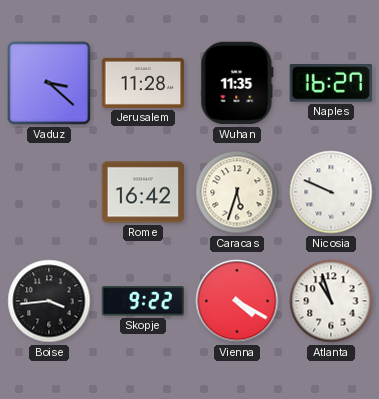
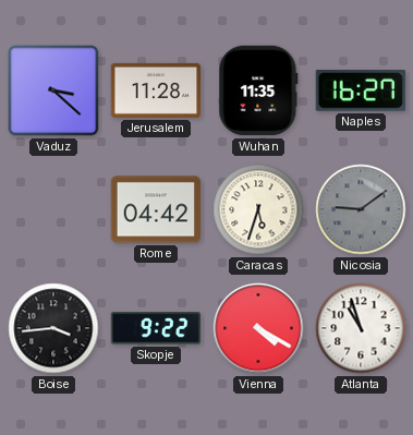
Rome: 16:42 -> 04:42 (156, 209)
Nicosia: 9:49 -> 9:09 (361, 209)
Nicosia dial: white -> grey (361, 209)
